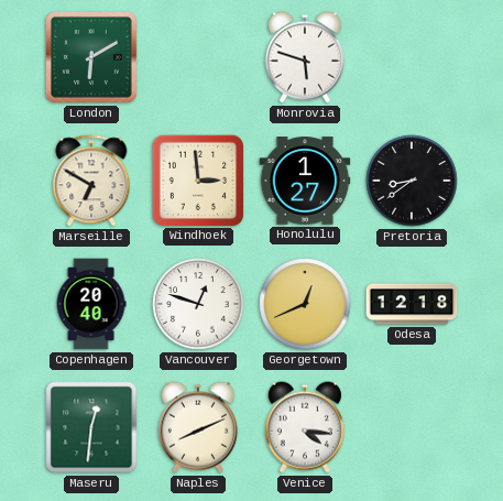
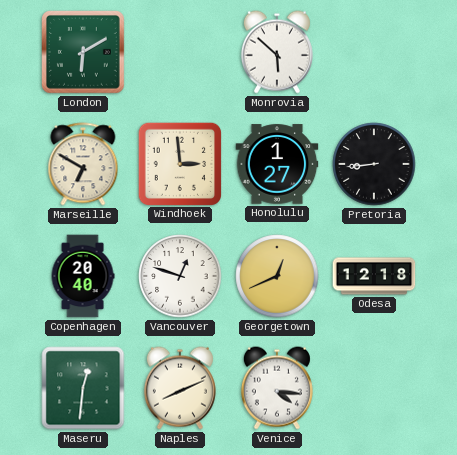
Monrovia: 5:48 -> 5:52 (277, 52)
Pretoria: 8:39 -> 8:44 (374, 164)
